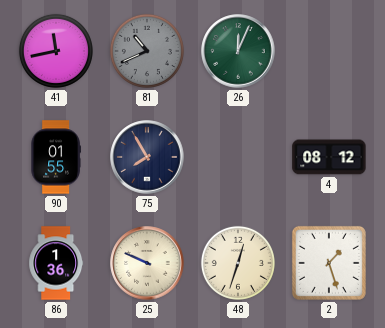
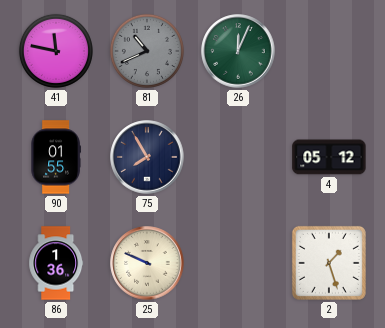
41: 11:43 -> 11:47 (56, 51)
4: 08:12 -> 05:12 (329, 157)
48: 12:33 -> none (238, 263)
